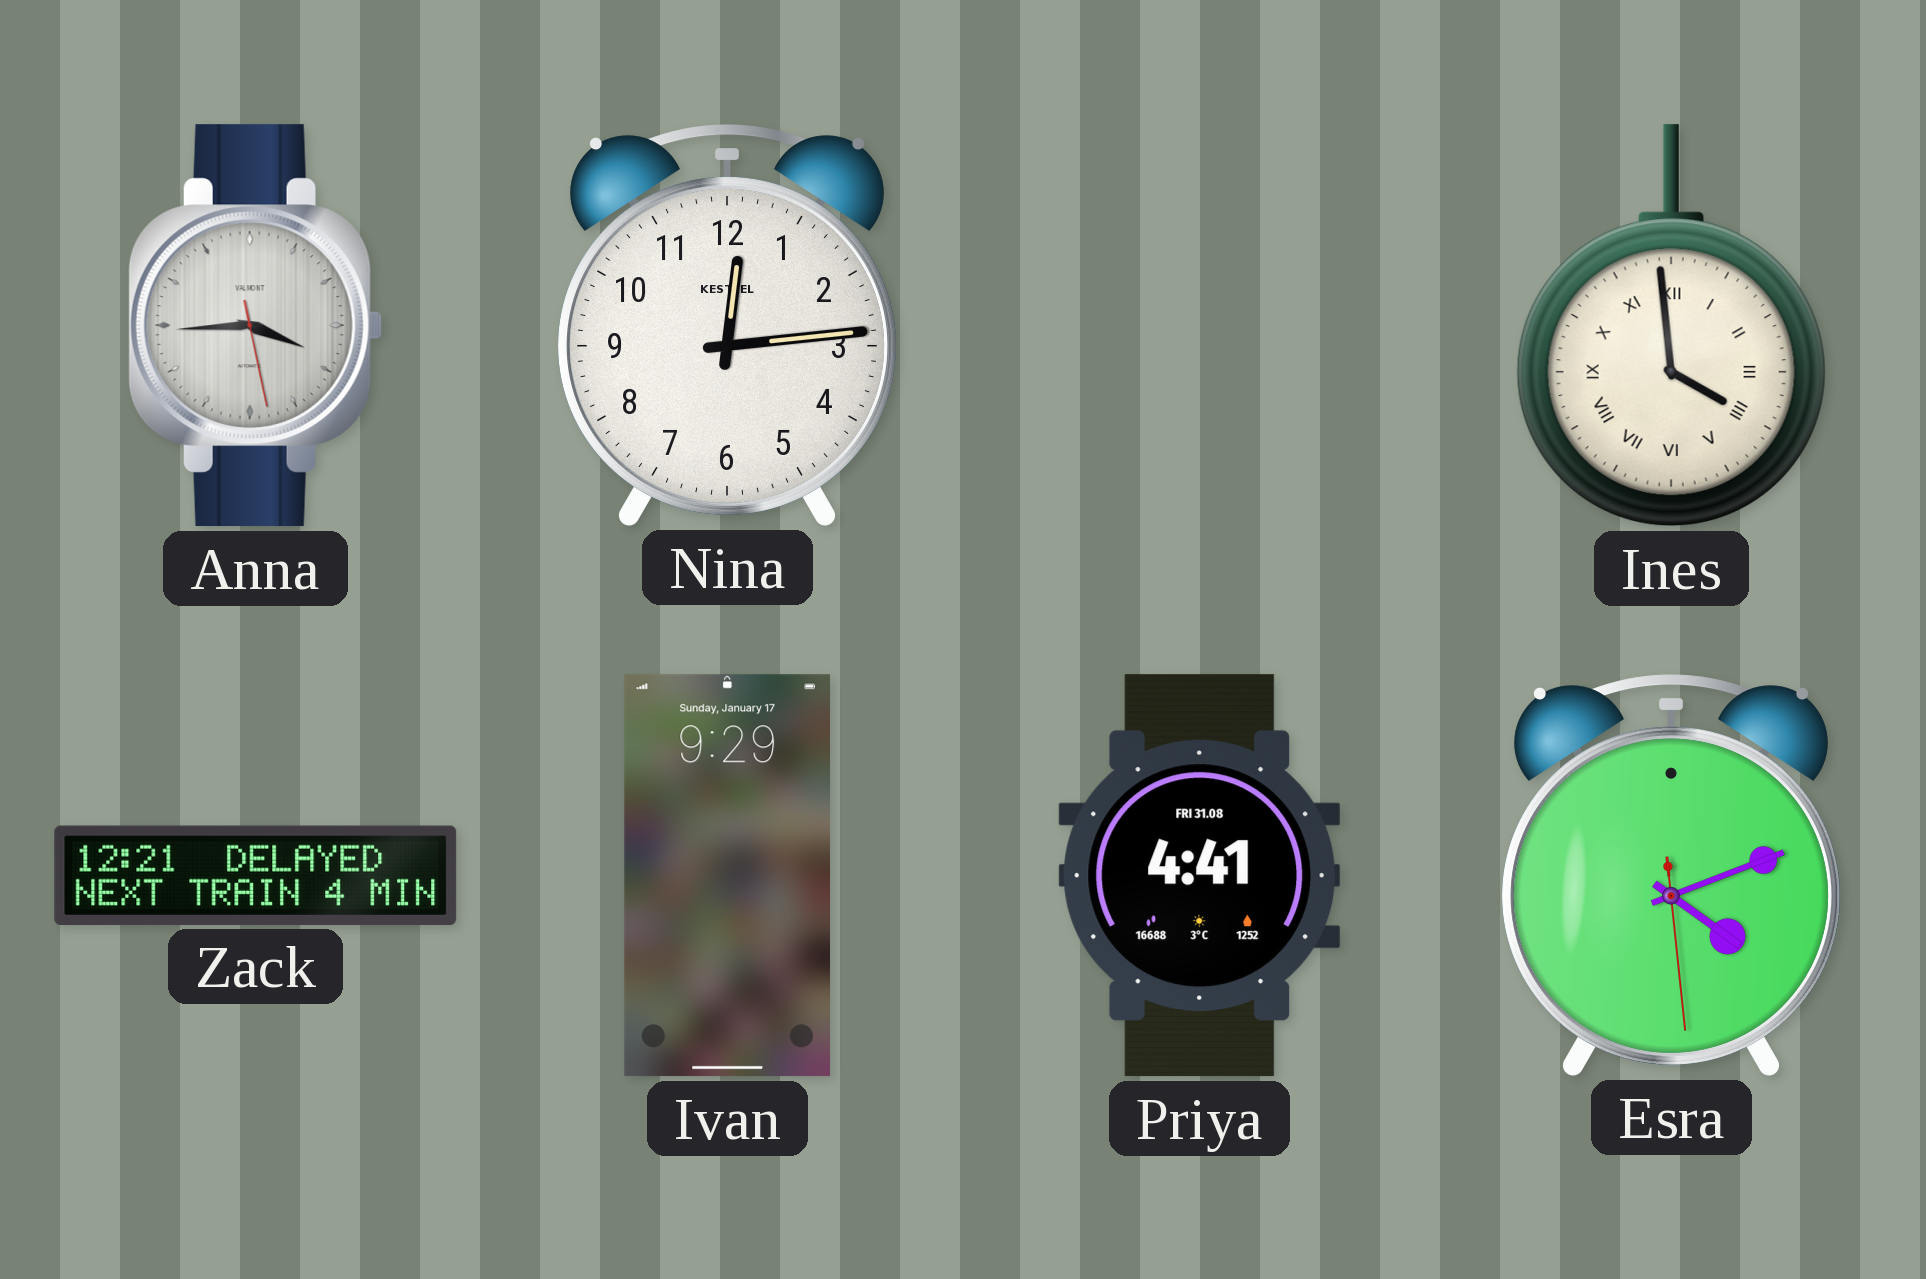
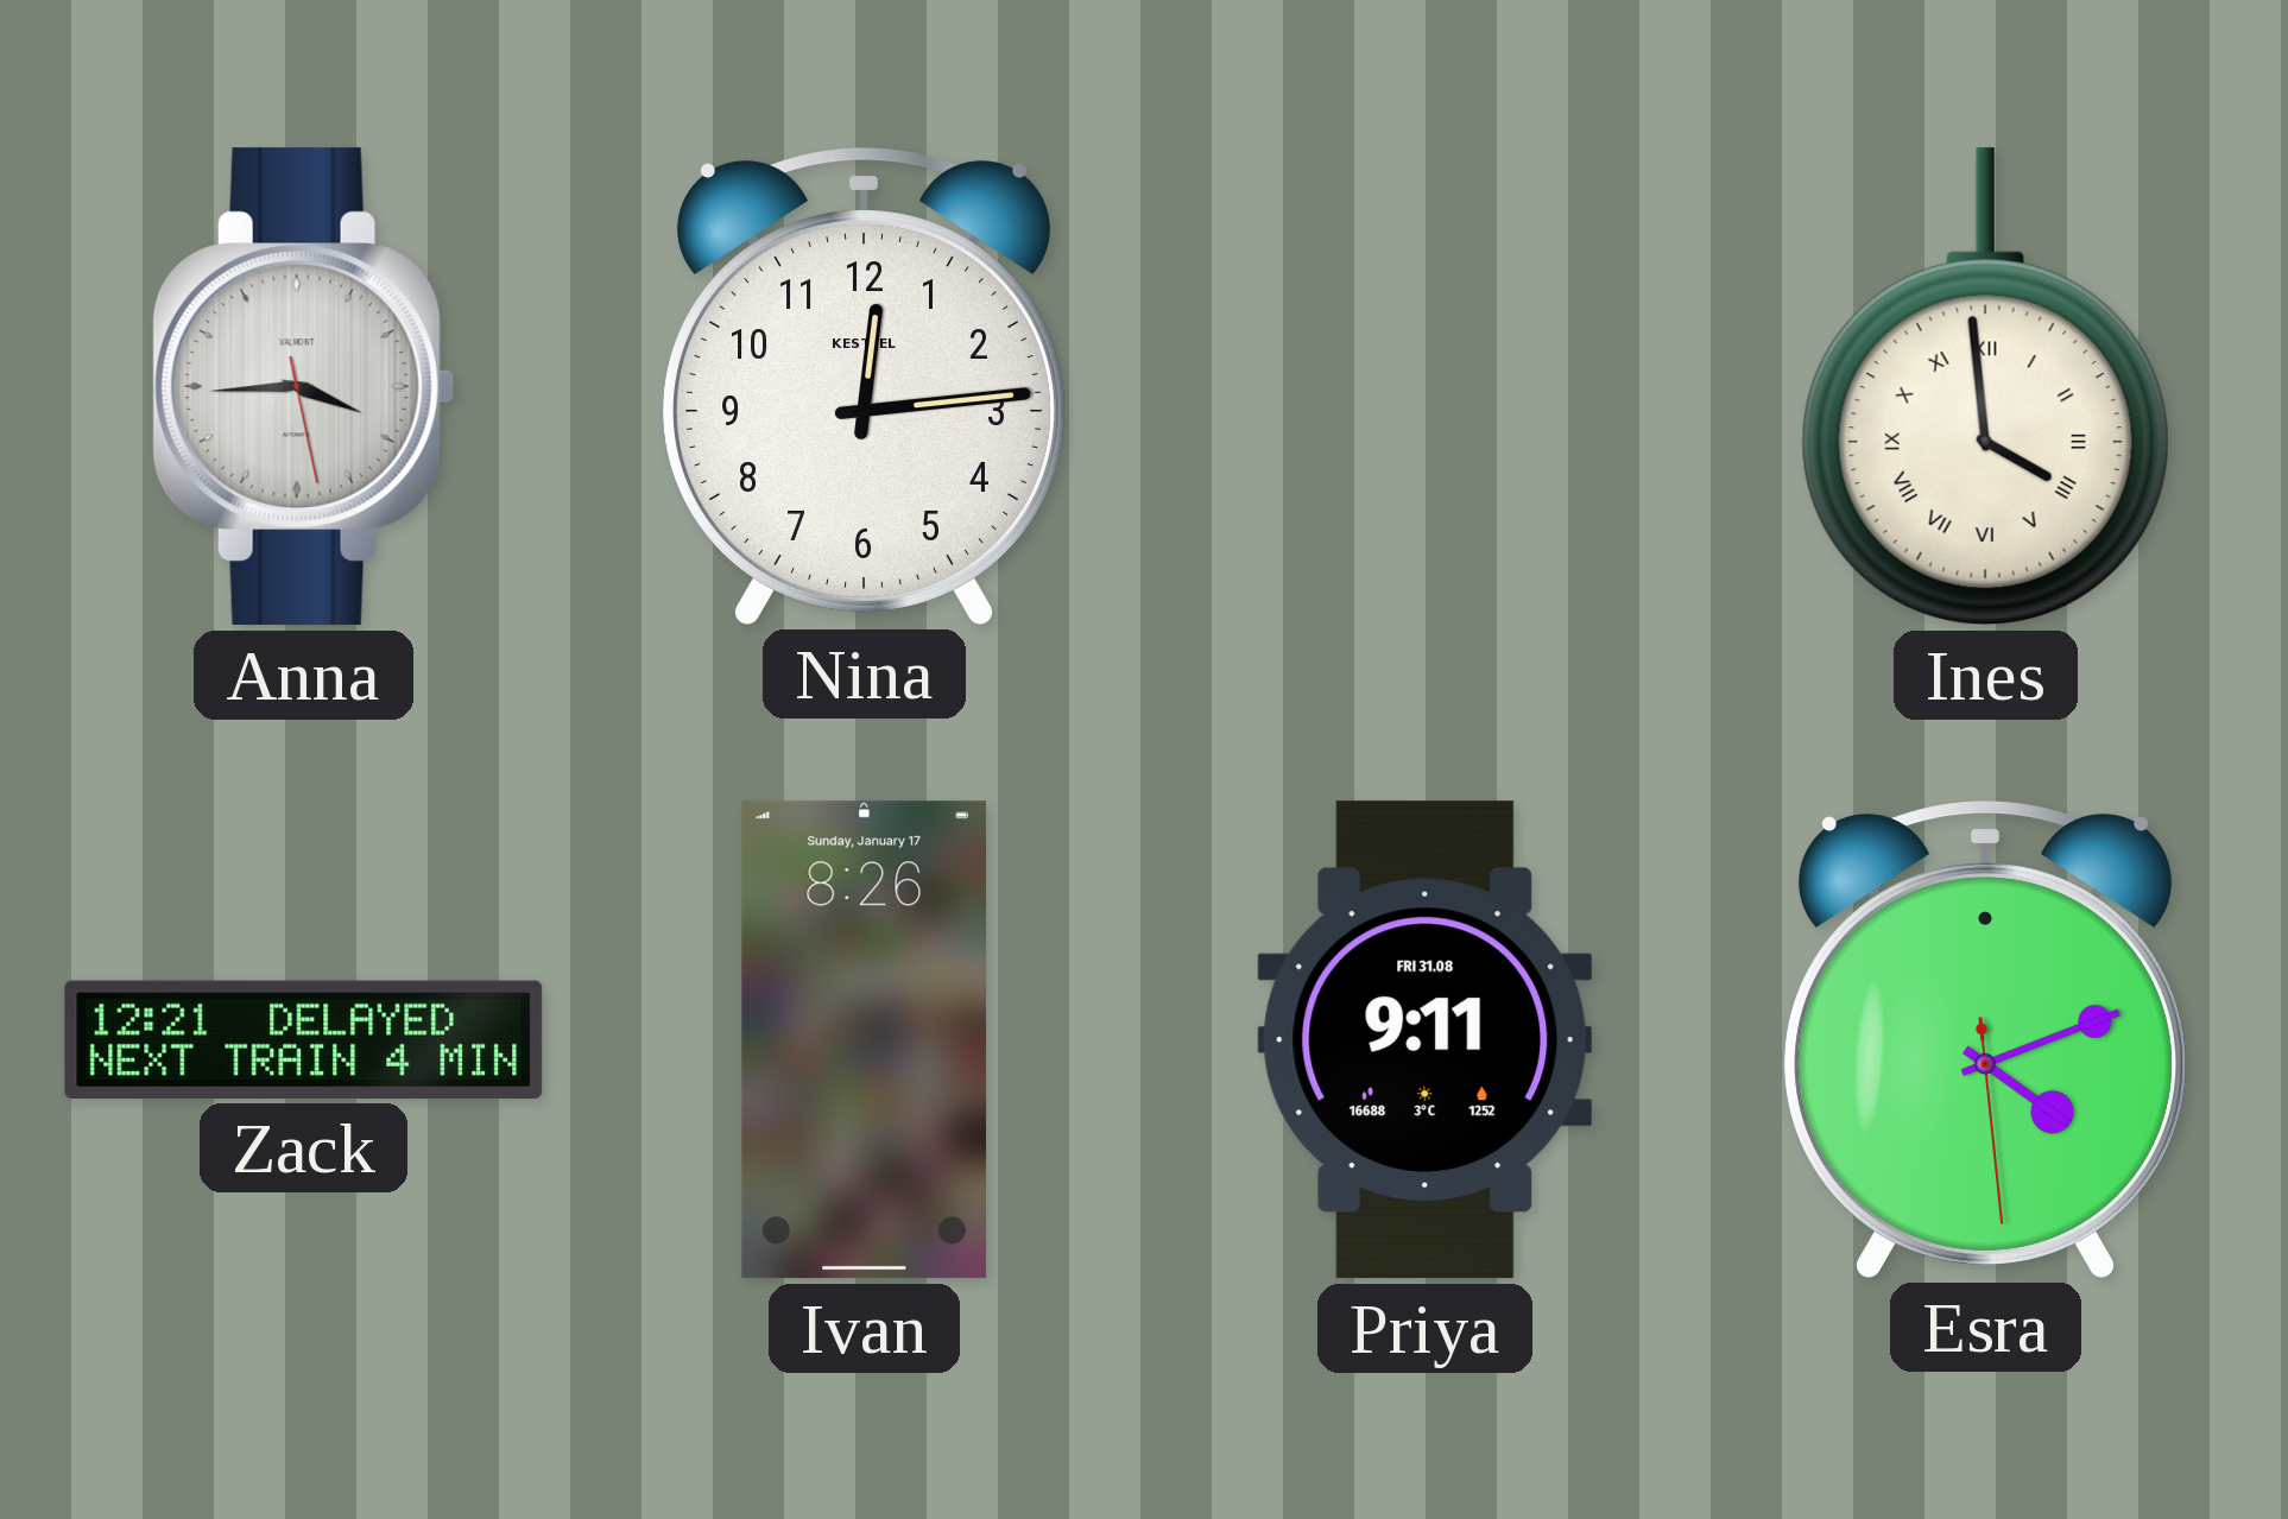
Ivan: 9:29 -> 8:26 (864, 1040)
Priya: 4:41 -> 9:11 (1426, 1040)
